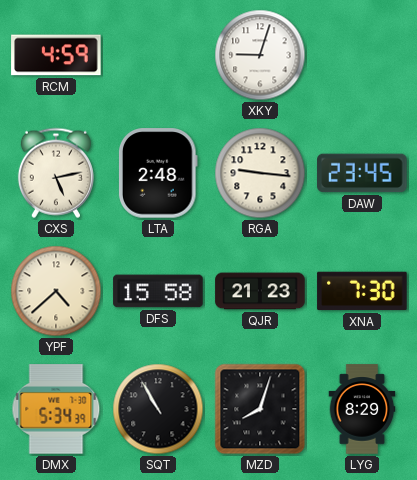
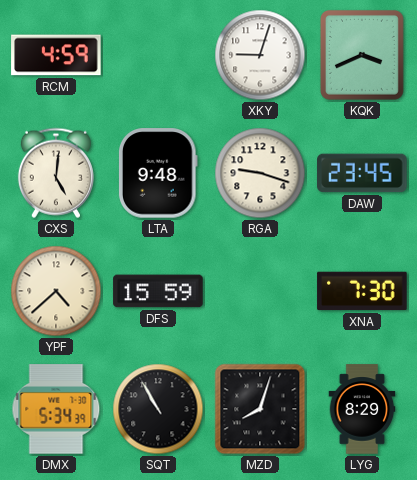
KQK: none -> 3:41 (362, 55)
CXS: 5:13 -> 5:01 (56, 173)
LTA: 2:48 -> 9:48 (158, 173)
RGA: 9:16 -> 9:18 (260, 173)
DFS: 15:58 -> 15:59 (158, 291)
QJR: 21:23 -> none (260, 291)
